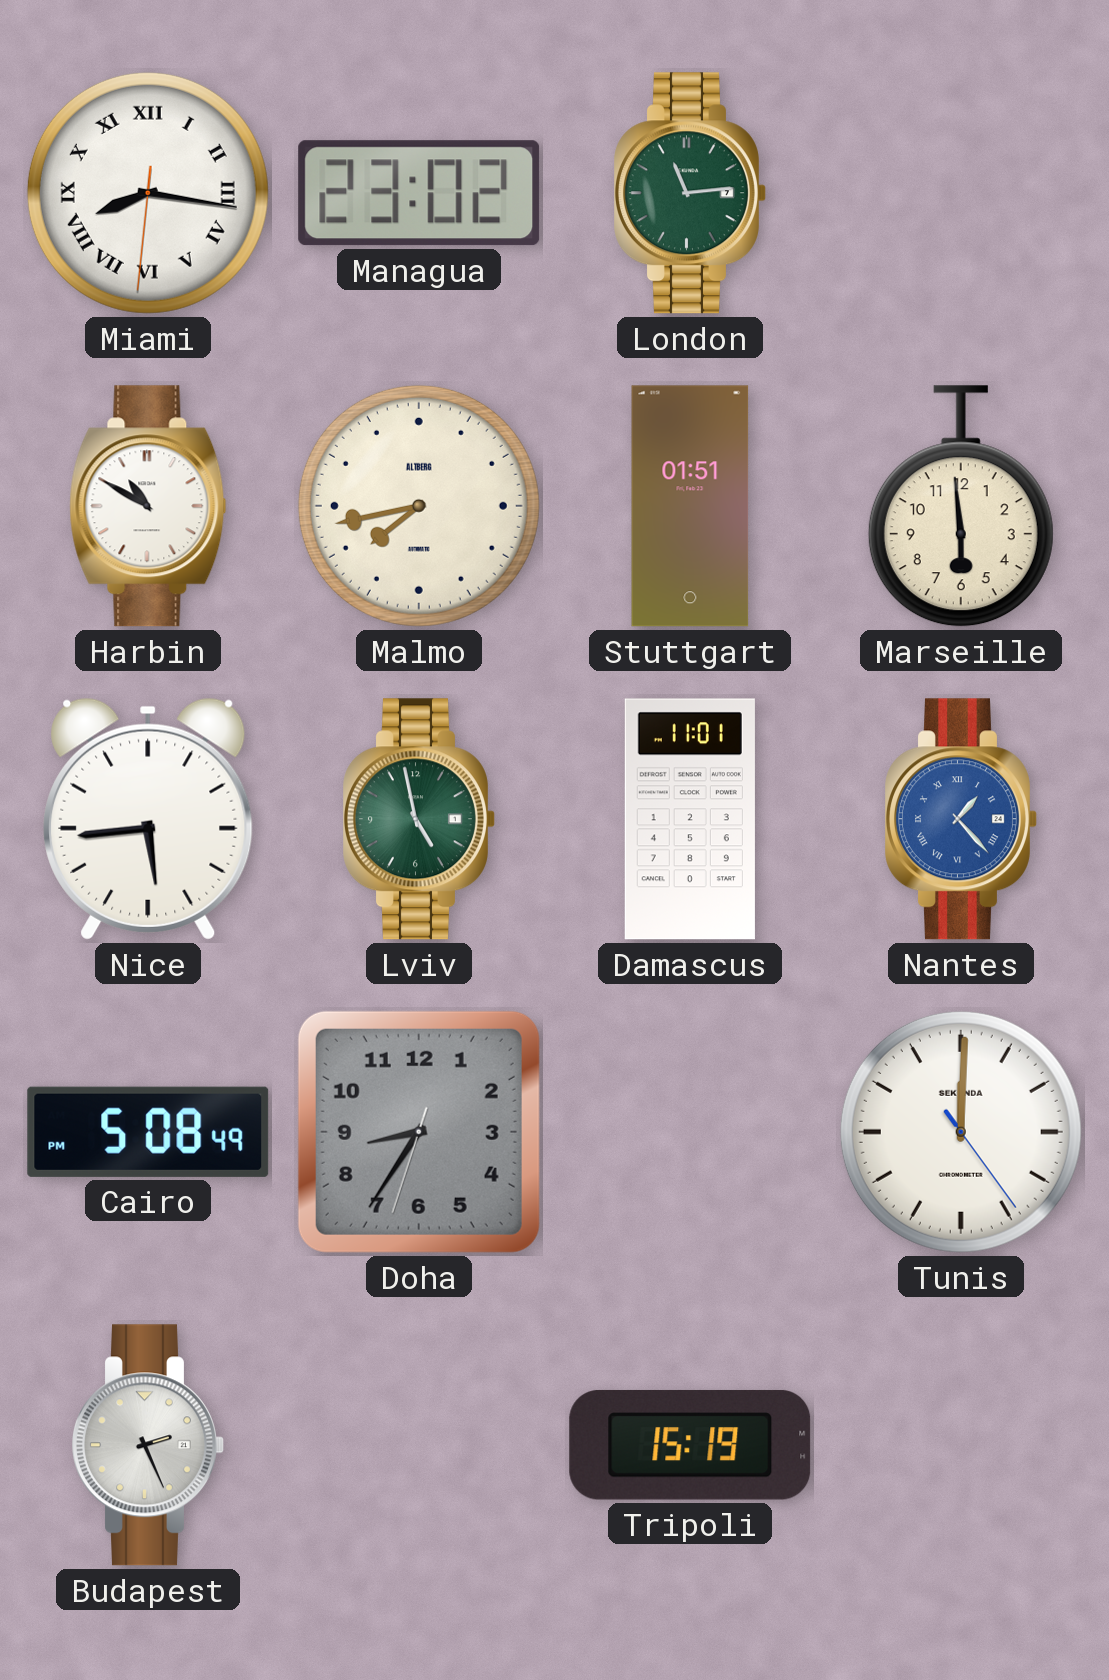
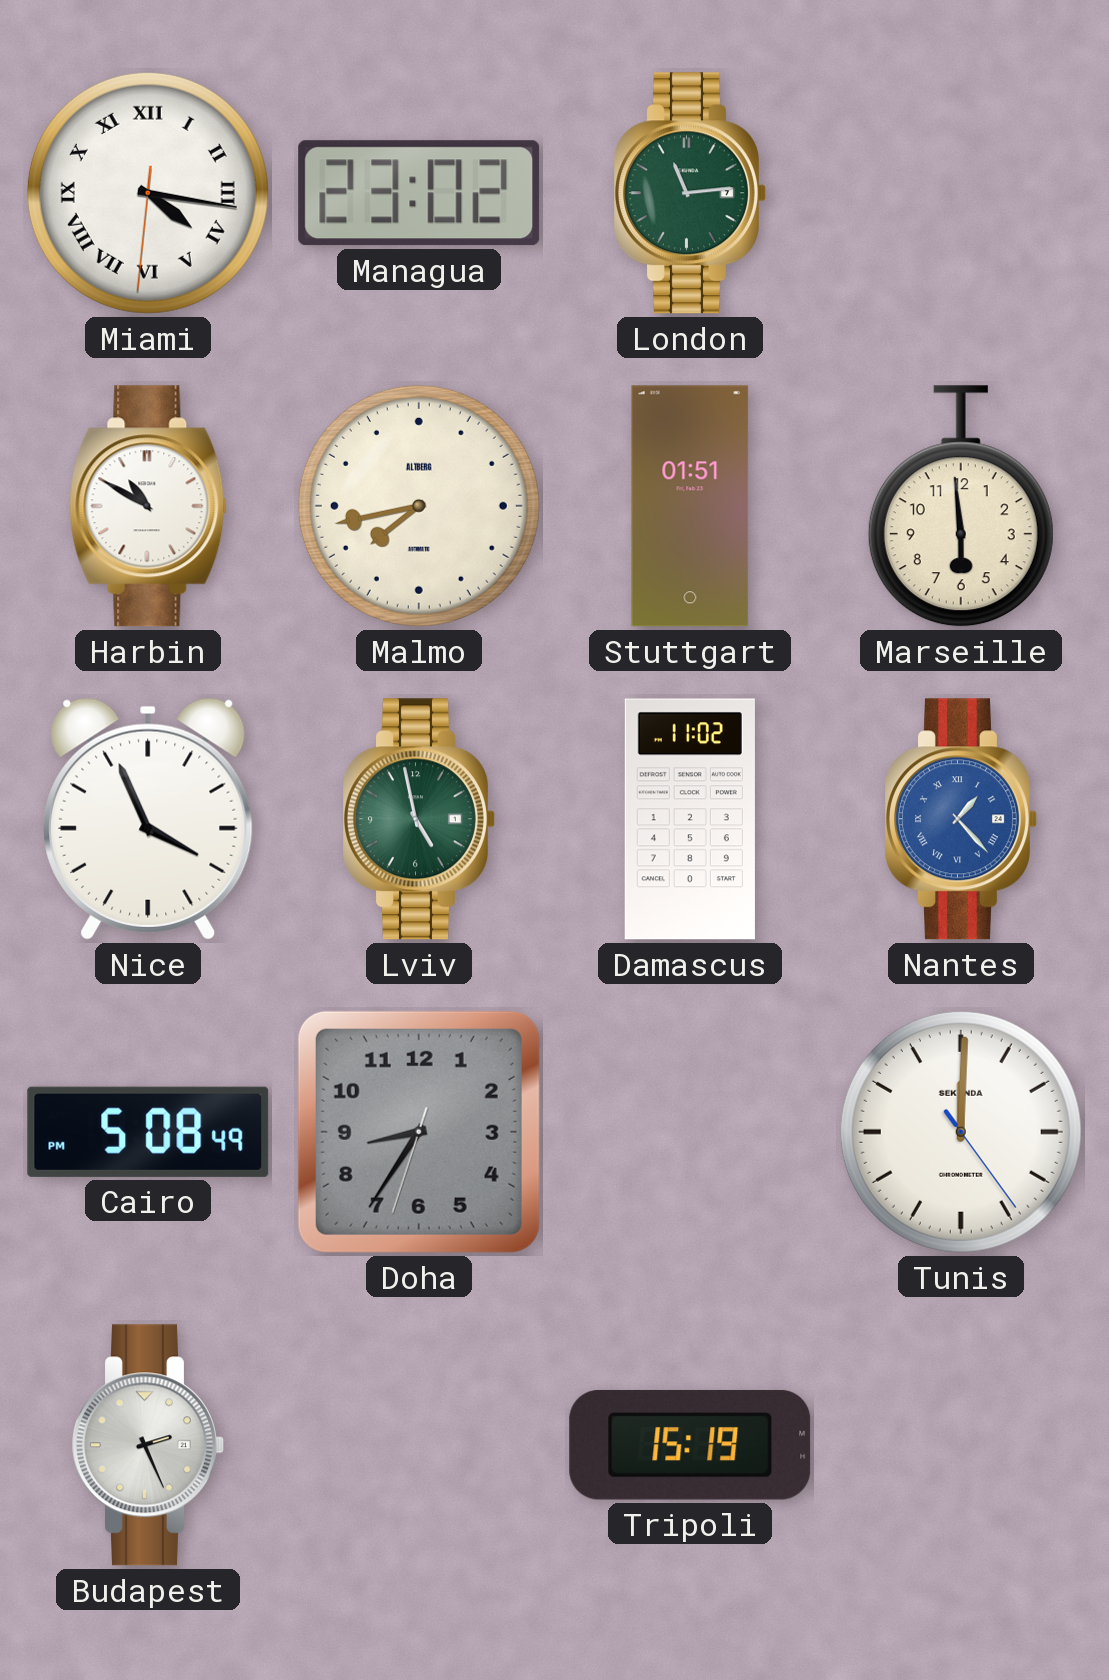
Miami: 8:16 -> 4:16 (148, 193)
Nice: 5:44 -> 3:56 (148, 819)
Damascus: 11:01 -> 11:02 (690, 819)
